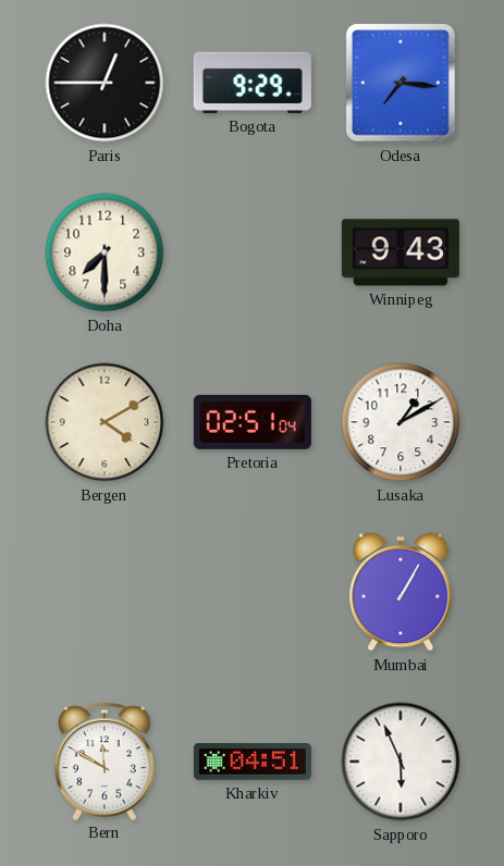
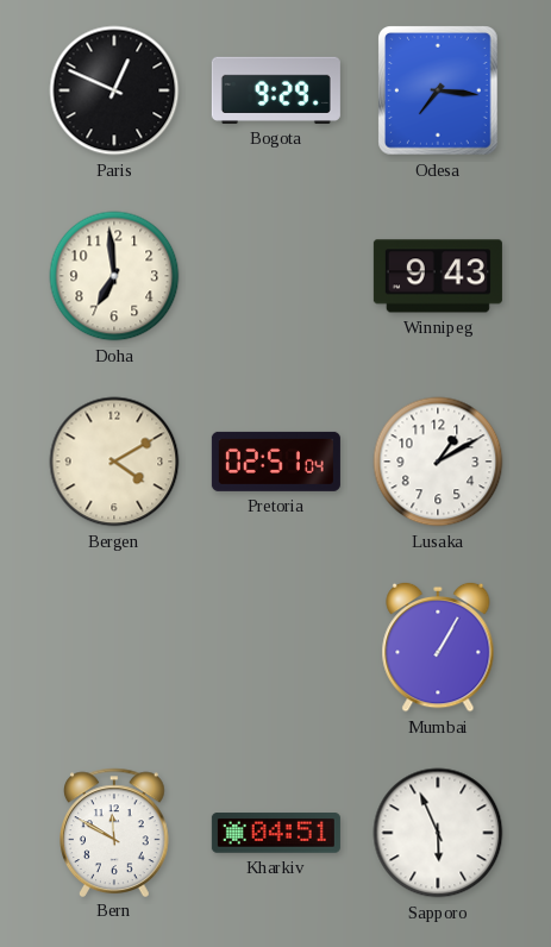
Paris: 12:45 -> 12:49 (114, 90)
Doha: 7:30 -> 6:59 (114, 276)
